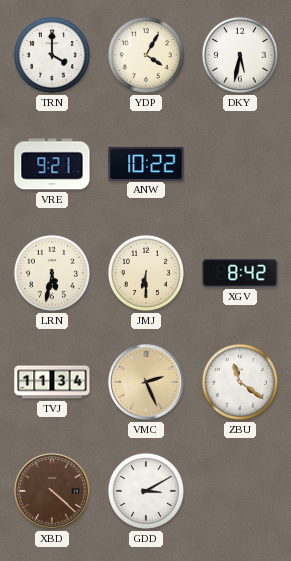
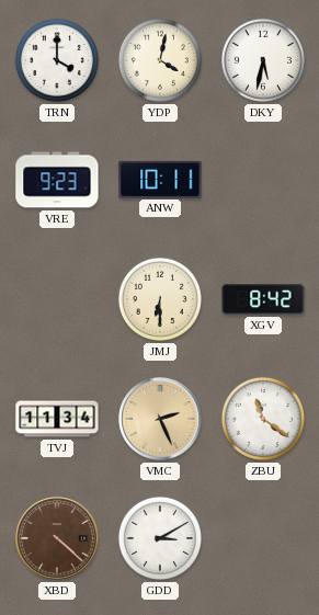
YDP: 4:05 -> 4:02 (160, 60)
VRE: 9:21 -> 9:23 (57, 180)
ANW: 10:22 -> 10:11 (160, 179)
LRN: 5:32 -> none (52, 273)
